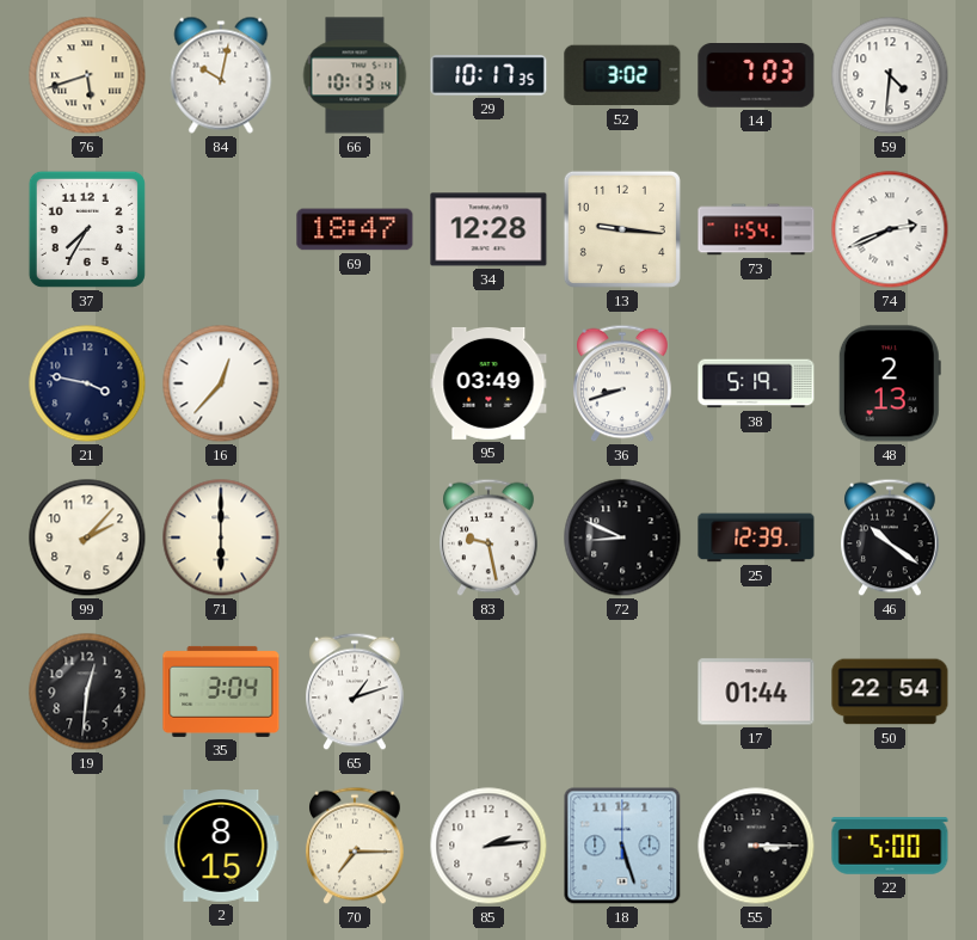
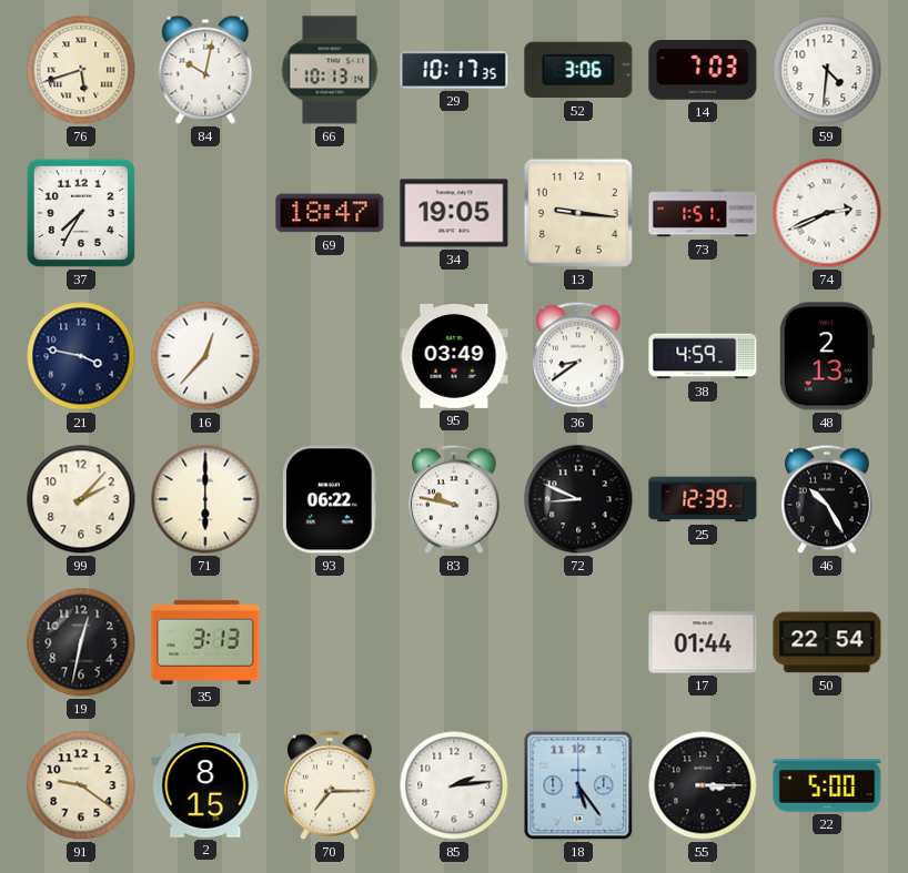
52: 3:02 -> 3:06 (578, 70)
34: 12:28 -> 19:05 (454, 213)
73: 1:54 -> 1:51 (703, 213)
36: 8:42 -> 8:39 (579, 356)
38: 5:19 -> 4:59 (703, 356)
93: none -> 06:22 (330, 499)
83: 9:28 -> 9:47 (455, 499)
46: 10:21 -> 10:25 (828, 499)
19: 12:31 -> 12:32 (81, 642)
35: 3:04 -> 3:13 (205, 642)
65: 1:12 -> none (356, 692)
91: none -> 9:21 (81, 785)
18: 5:27 -> 5:24 (578, 785)
